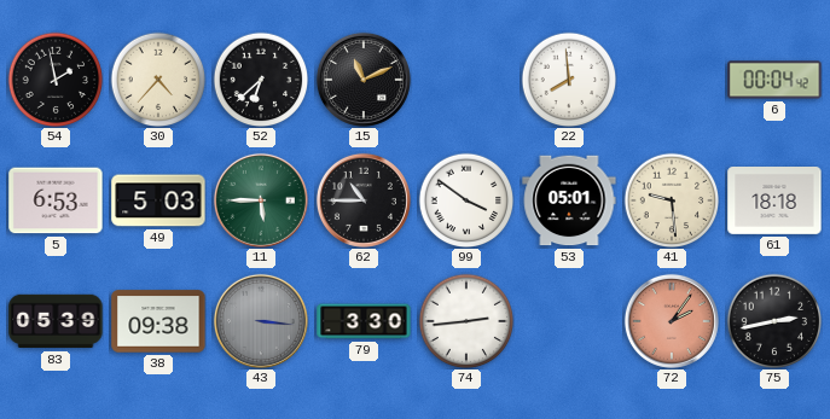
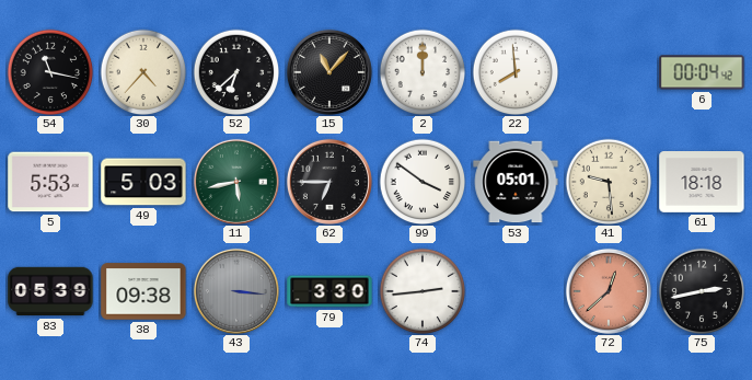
54: 1:58 -> 11:17 (50, 72)
15: 11:11 -> 11:07 (329, 72)
2: none -> 12:00 (423, 72)
5: 6:53 -> 5:53 (50, 182)
11: 5:45 -> 5:43 (236, 182)
62: 10:45 -> 6:45 (329, 182)
72: 2:06 -> 12:38 (609, 291)
